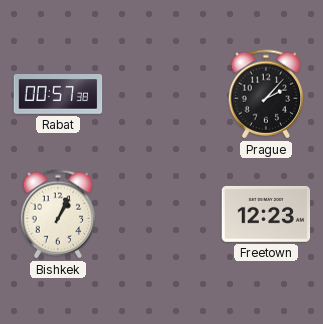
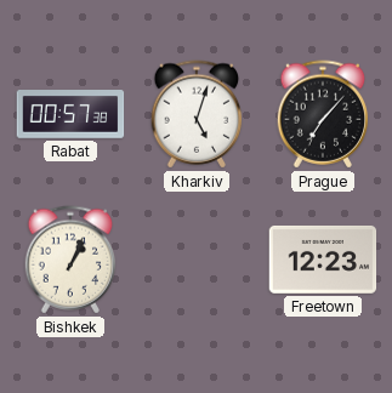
Kharkiv: none -> 5:03 (197, 114)
Prague: 2:07 -> 7:07 (323, 114)
